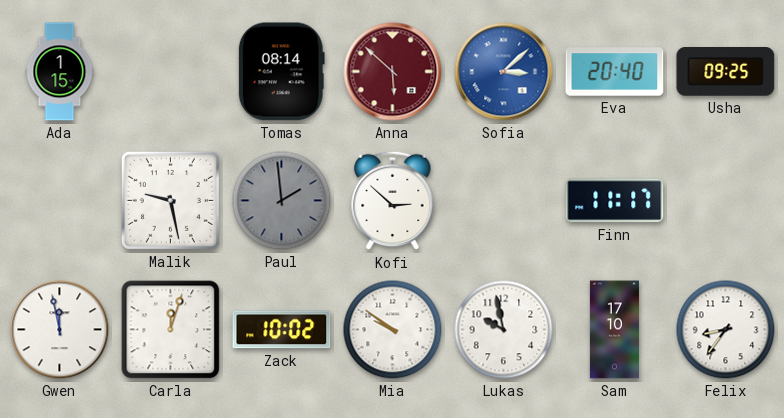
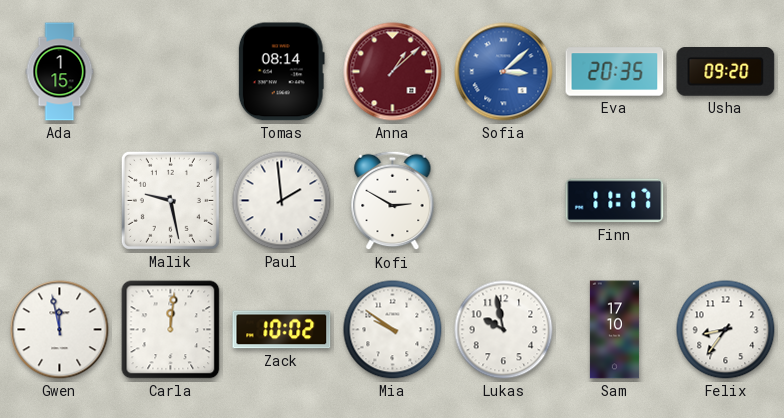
Anna: 5:52 -> 1:08 (393, 72)
Eva: 20:40 -> 20:35 (615, 72)
Usha: 09:25 -> 09:20 (726, 72)
Paul dial: grey -> white (282, 201)
Kofi: 2:52 -> 2:50 (393, 201)
Carla: 12:03 -> 12:01 (171, 330)
